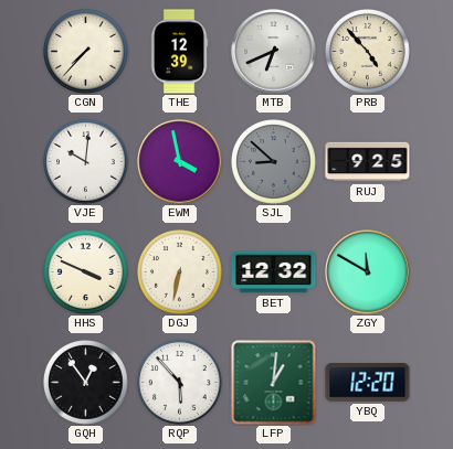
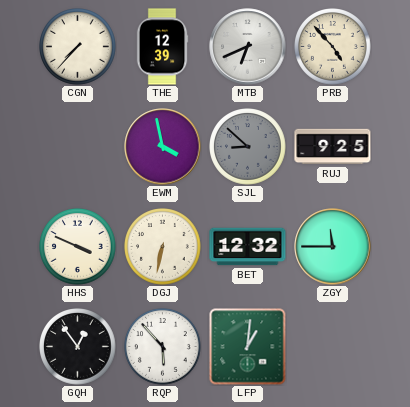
VJE: 10:01 -> none (86, 162)
ZGY: 11:50 -> 11:45 (333, 247)
YBQ: 12:20 -> none (368, 383)
